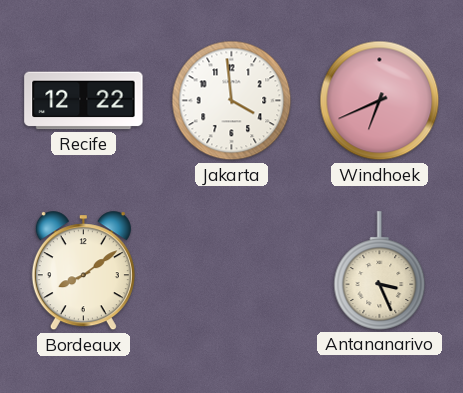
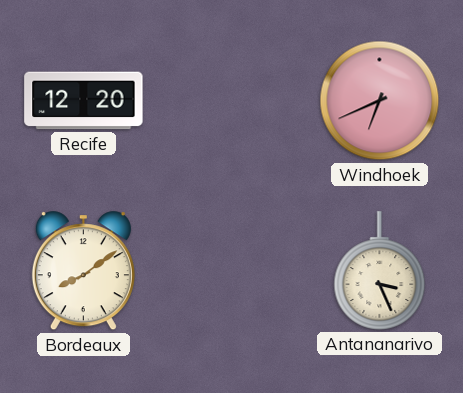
Recife: 12:22 -> 12:20 (84, 101)
Jakarta: 3:59 -> none (232, 101)
